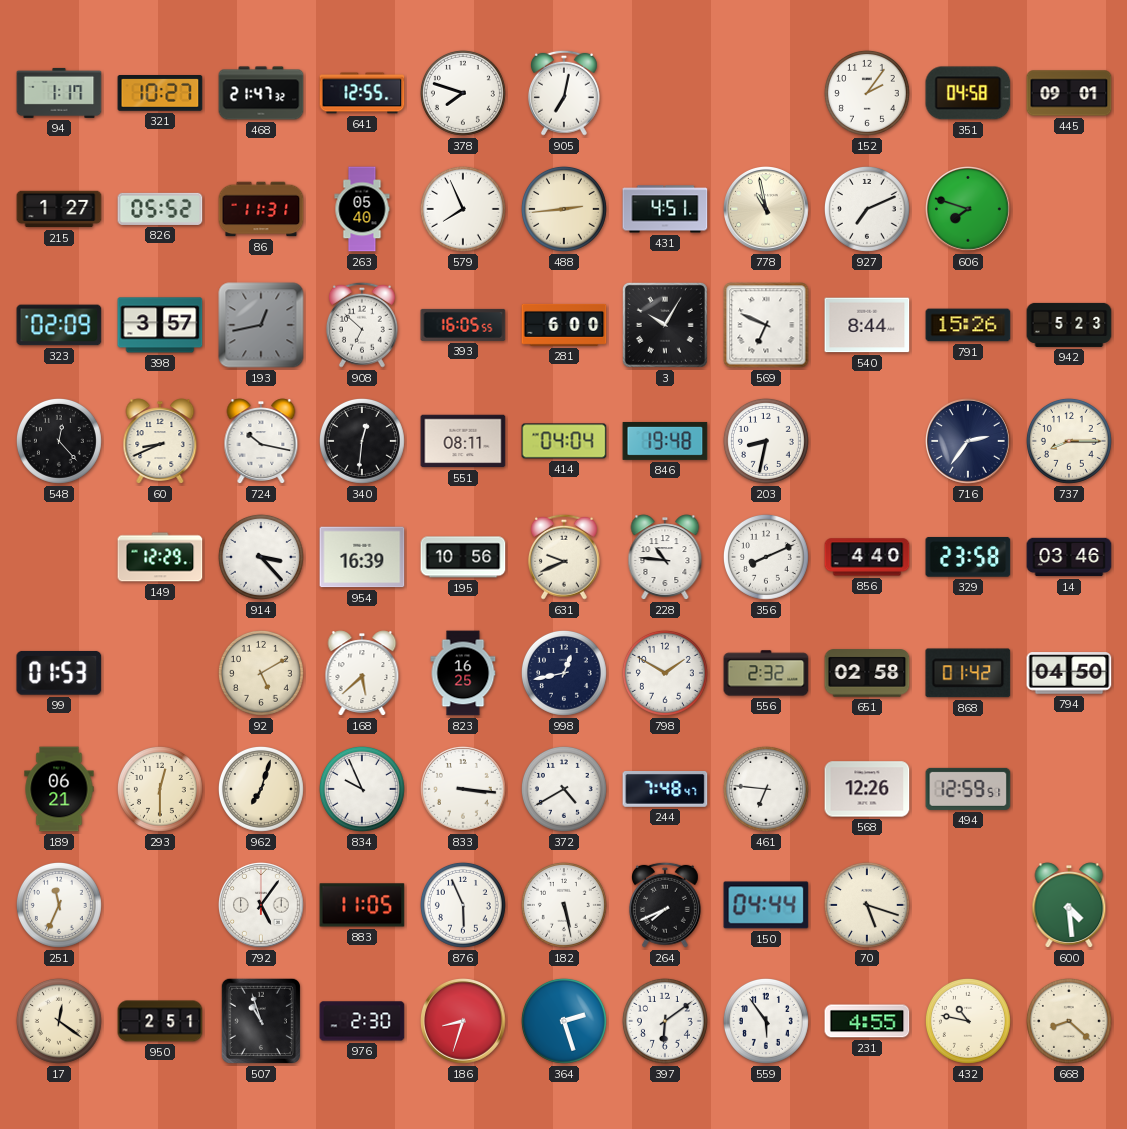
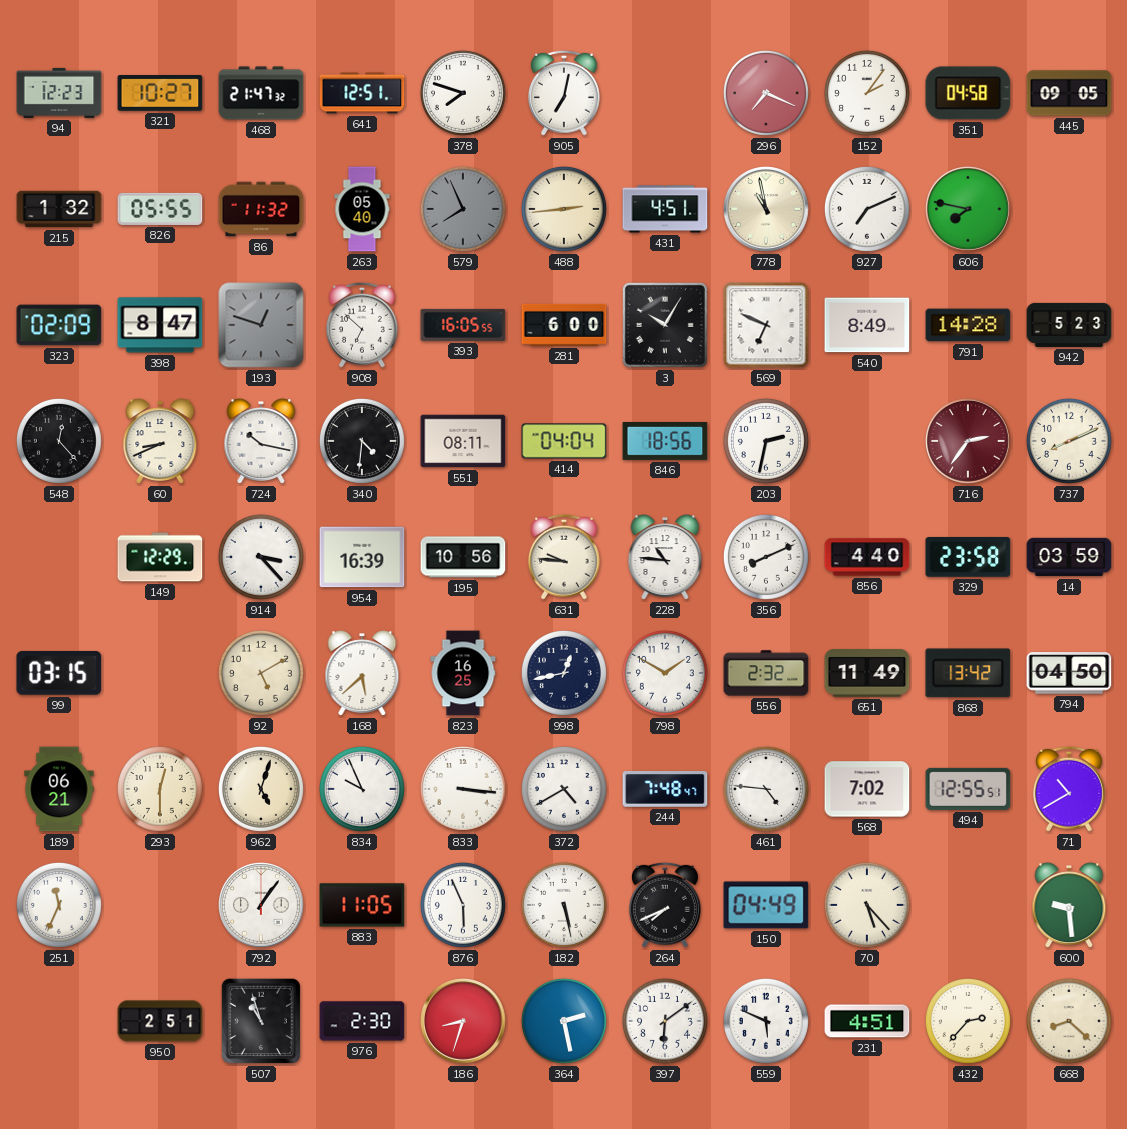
94: 1:17 -> 12:23 (59, 93)
641: 12:55 -> 12:51 (362, 93)
296: none -> 7:19 (766, 93)
445: 09:01 -> 09:05 (1069, 93)
215: 1:27 -> 1:32 (59, 209)
826: 05:52 -> 05:55 (160, 209)
86: 11:31 -> 11:32 (261, 209)
579 dial: white -> grey (463, 209)
606: 7:48 -> 7:47 (969, 210)
398: 3:57 -> 8:47 (160, 325)
193: 12:43 -> 12:48 (261, 325)
540: 8:44 -> 8:49 (867, 325)
791: 15:26 -> 14:28 (968, 325)
340: 12:31 -> 4:31 (362, 441)
846: 19:48 -> 18:56 (665, 441)
203: 8:32 -> 2:32 (766, 441)
716 dial: navy -> burgundy (969, 442)
737: 8:15 -> 8:11 (1069, 441)
631: 9:41 -> 9:46 (564, 557)
14: 03:46 -> 03:59 (1069, 557)
99: 01:53 -> 03:15 (59, 673)
651: 02:58 -> 11:49 (867, 673)
868: 01:42 -> 13:42 (968, 673)
962: 7:03 -> 5:03 (261, 789)
461: 6:46 -> 4:46 (766, 789)
568: 12:26 -> 7:02 (867, 789)
494: 12:59 -> 12:55 (968, 789)
71: none -> 10:40 (1069, 789)
792: 5:06 -> 1:06 (262, 906)
150: 04:44 -> 04:49 (766, 905)
70: 5:18 -> 5:23 (867, 905)
600: 4:29 -> 9:29 (1069, 905)
17: 12:21 -> none (59, 1021)
364: 2:27 -> 2:28 (564, 1021)
559: 5:54 -> 5:49 (766, 1021)
231: 4:55 -> 4:51 (867, 1021)
432: 10:47 -> 2:37 (968, 1021)
